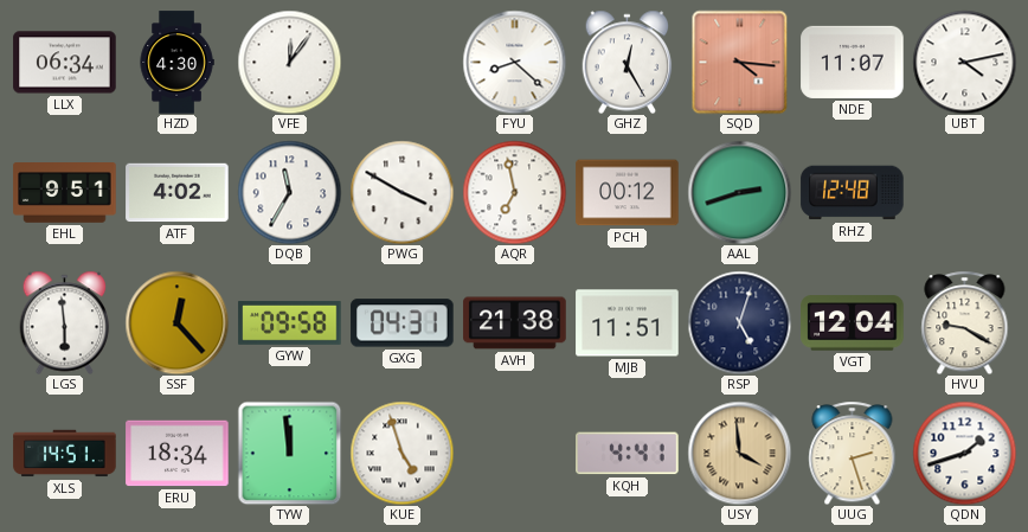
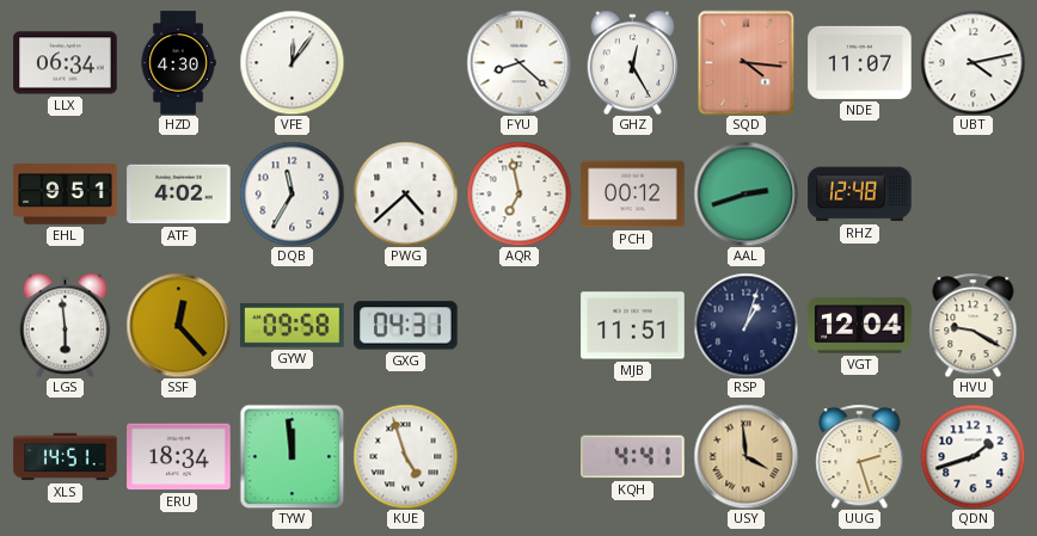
PWG: 3:50 -> 4:38 (405, 193)
AVH: 21:38 -> none (515, 323)
RSP: 5:03 -> 1:03 (745, 325)
